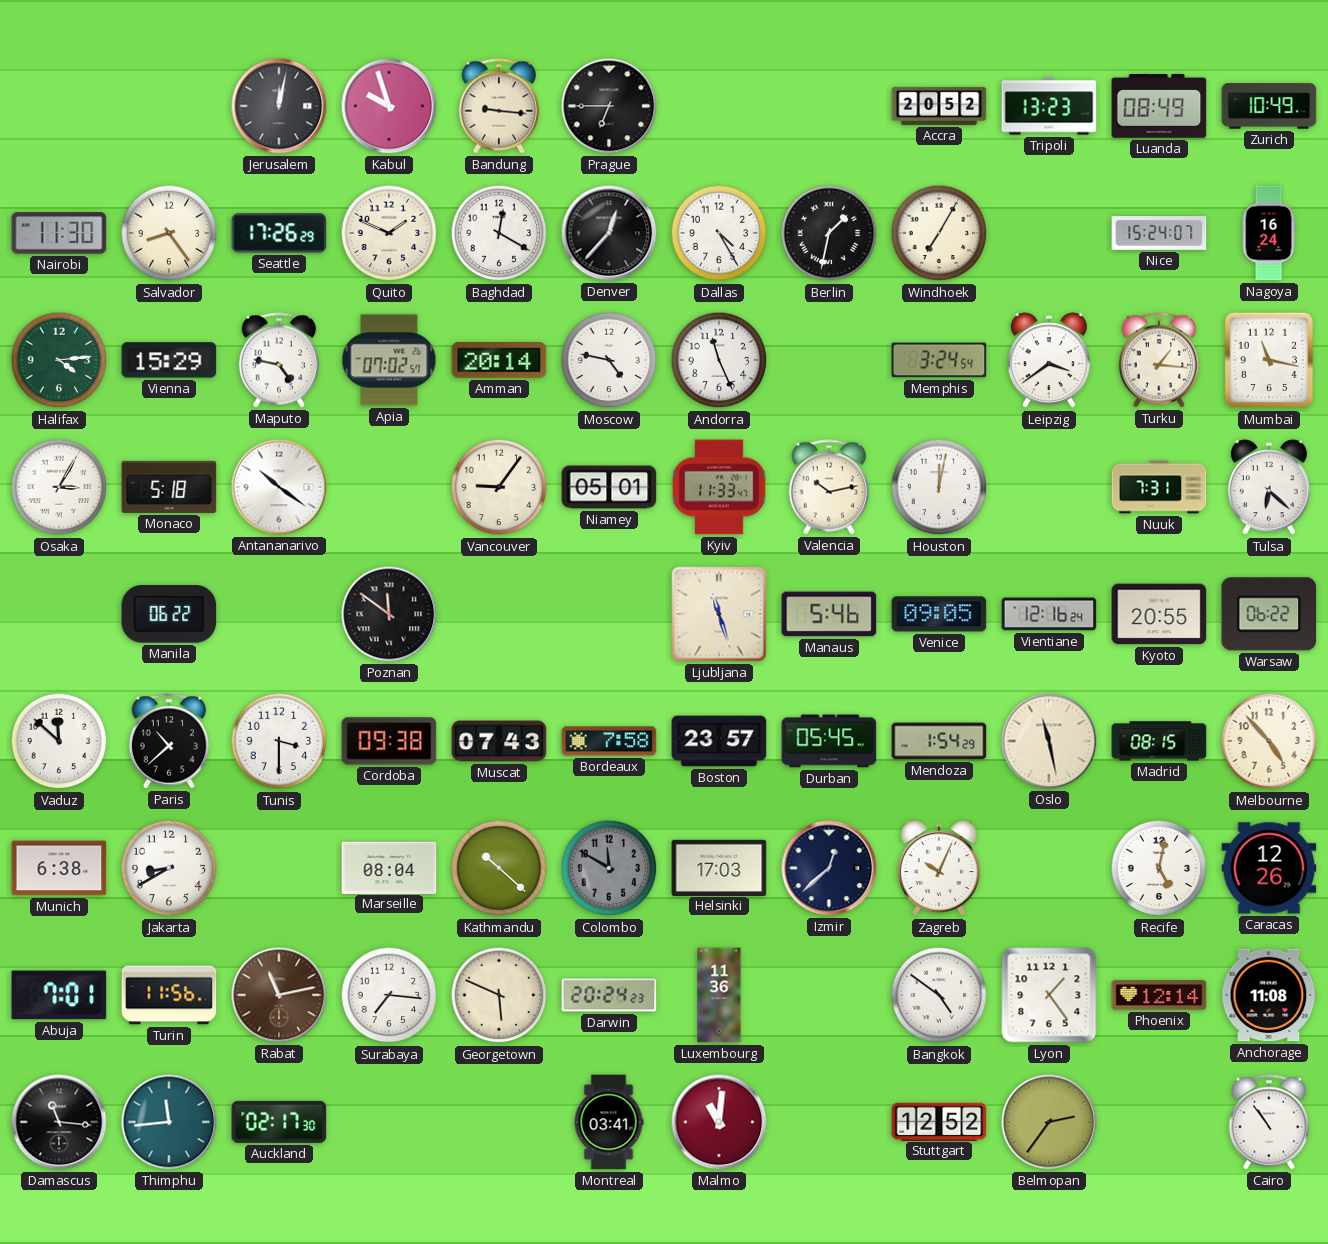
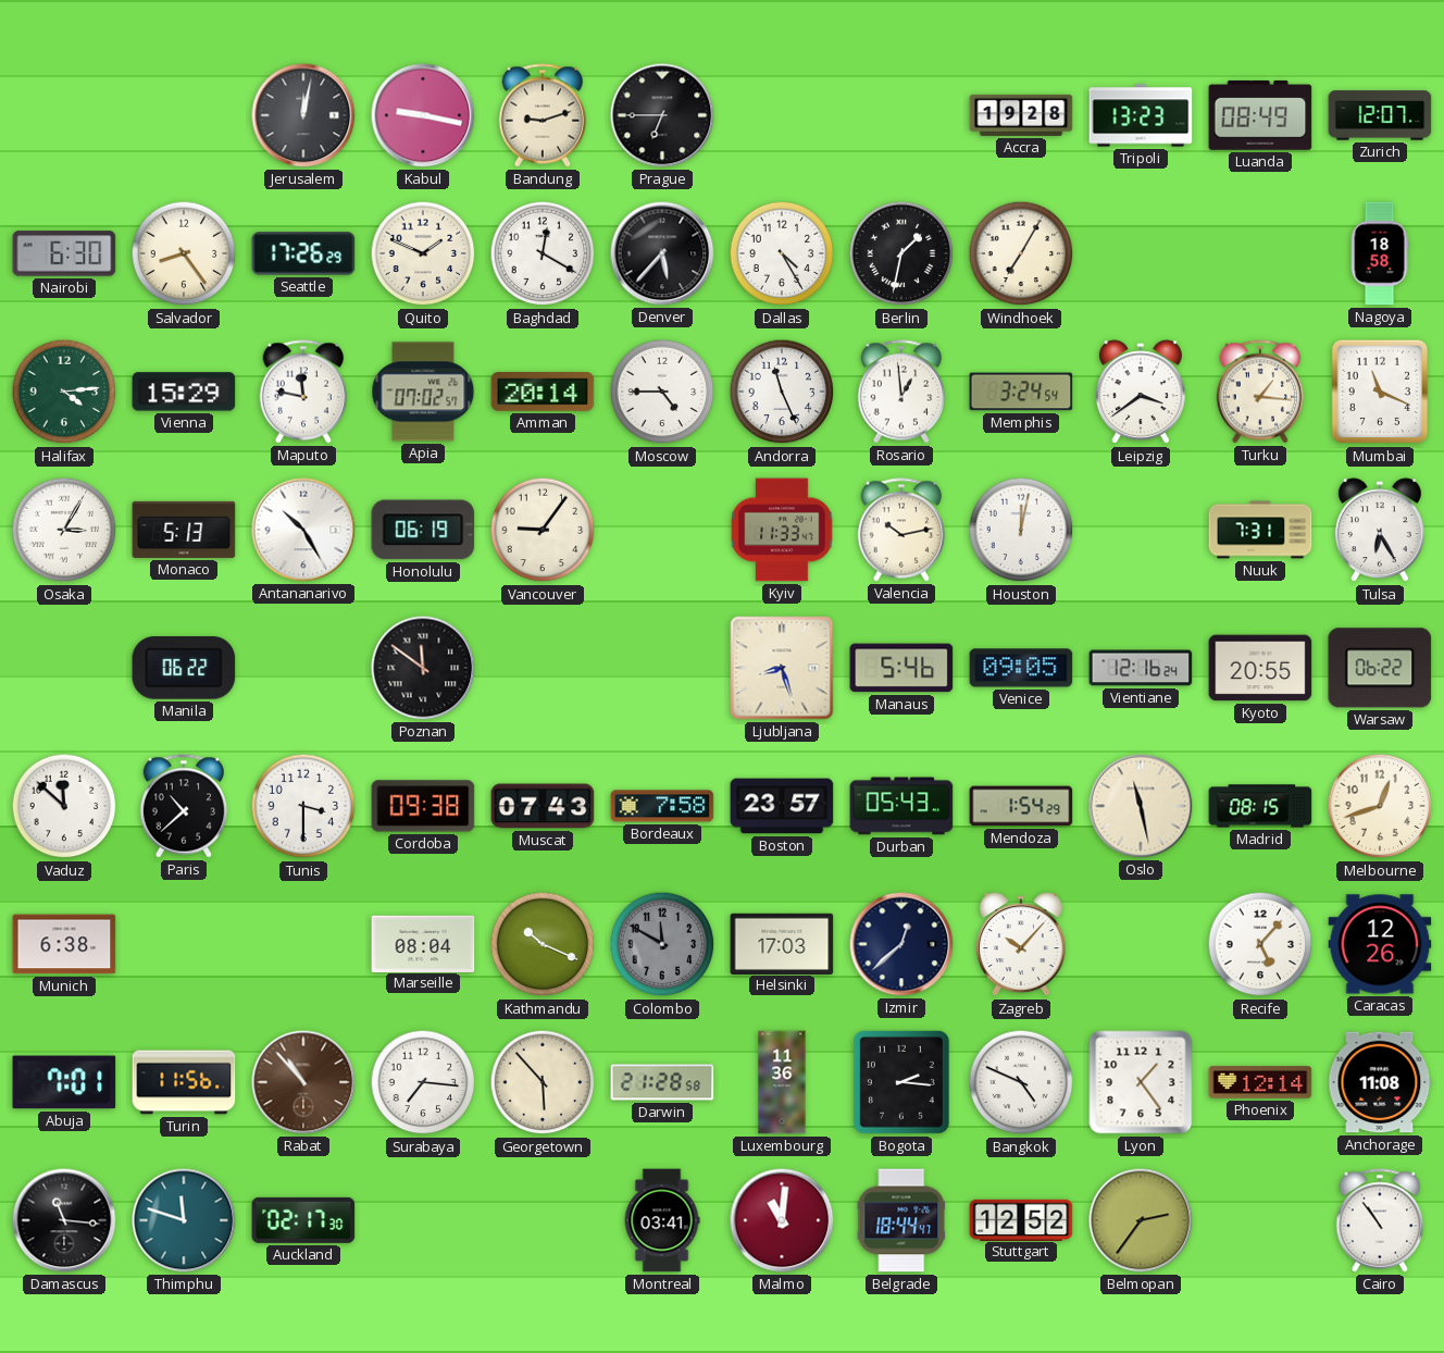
Kabul: 9:57 -> 9:17 (423, 115)
Bandung: 9:16 -> 9:12 (543, 115)
Accra: 20:52 -> 19:28 (1021, 115)
Zurich: 10:49 -> 12:07 (1380, 115)
Nairobi: 11:30 -> 6:30 (64, 253)
Denver: 12:37 -> 5:37 (662, 253)
Nice: 15:24 -> none (1159, 234)
Nagoya: 16:24 -> 18:58 (1380, 253)
Maputo: 4:47 -> 11:47 (303, 392)
Moscow: 4:47 -> 4:45 (662, 392)
Rosario: none -> 12:59 (901, 392)
Mumbai: 11:17 -> 11:19 (1380, 392)
Monaco: 5:18 -> 5:13 (184, 530)
Antananarivo: 10:21 -> 10:25 (303, 530)
Honolulu: none -> 06:19 (423, 530)
Niamey: 05:01 -> none (609, 487)
Tulsa: 6:22 -> 6:25 (1380, 531)
Ljubljana: 11:27 -> 8:27 (782, 668)
Durban: 05:45 -> 05:43 (901, 806)
Melbourne: 4:53 -> 12:42 (1380, 806)
Jakarta: 8:40 -> none (169, 868)
Kathmandu: 10:22 -> 10:19 (543, 944)
Zagreb: 10:04 -> 10:07 (1021, 945)
Recife: 5:02 -> 5:07 (1260, 944)
Rabat: 11:13 -> 10:53 (303, 1082)
Georgetown: 5:49 -> 5:53 (543, 1082)
Darwin: 20:24 -> 21:28 (662, 1082)
Bogota: none -> 2:16 (901, 1082)
Bangkok: 4:51 -> 4:49 (1021, 1082)
Thimphu: 11:44 -> 11:48 (184, 1220)
Belgrade: none -> 18:44 (901, 1220)
